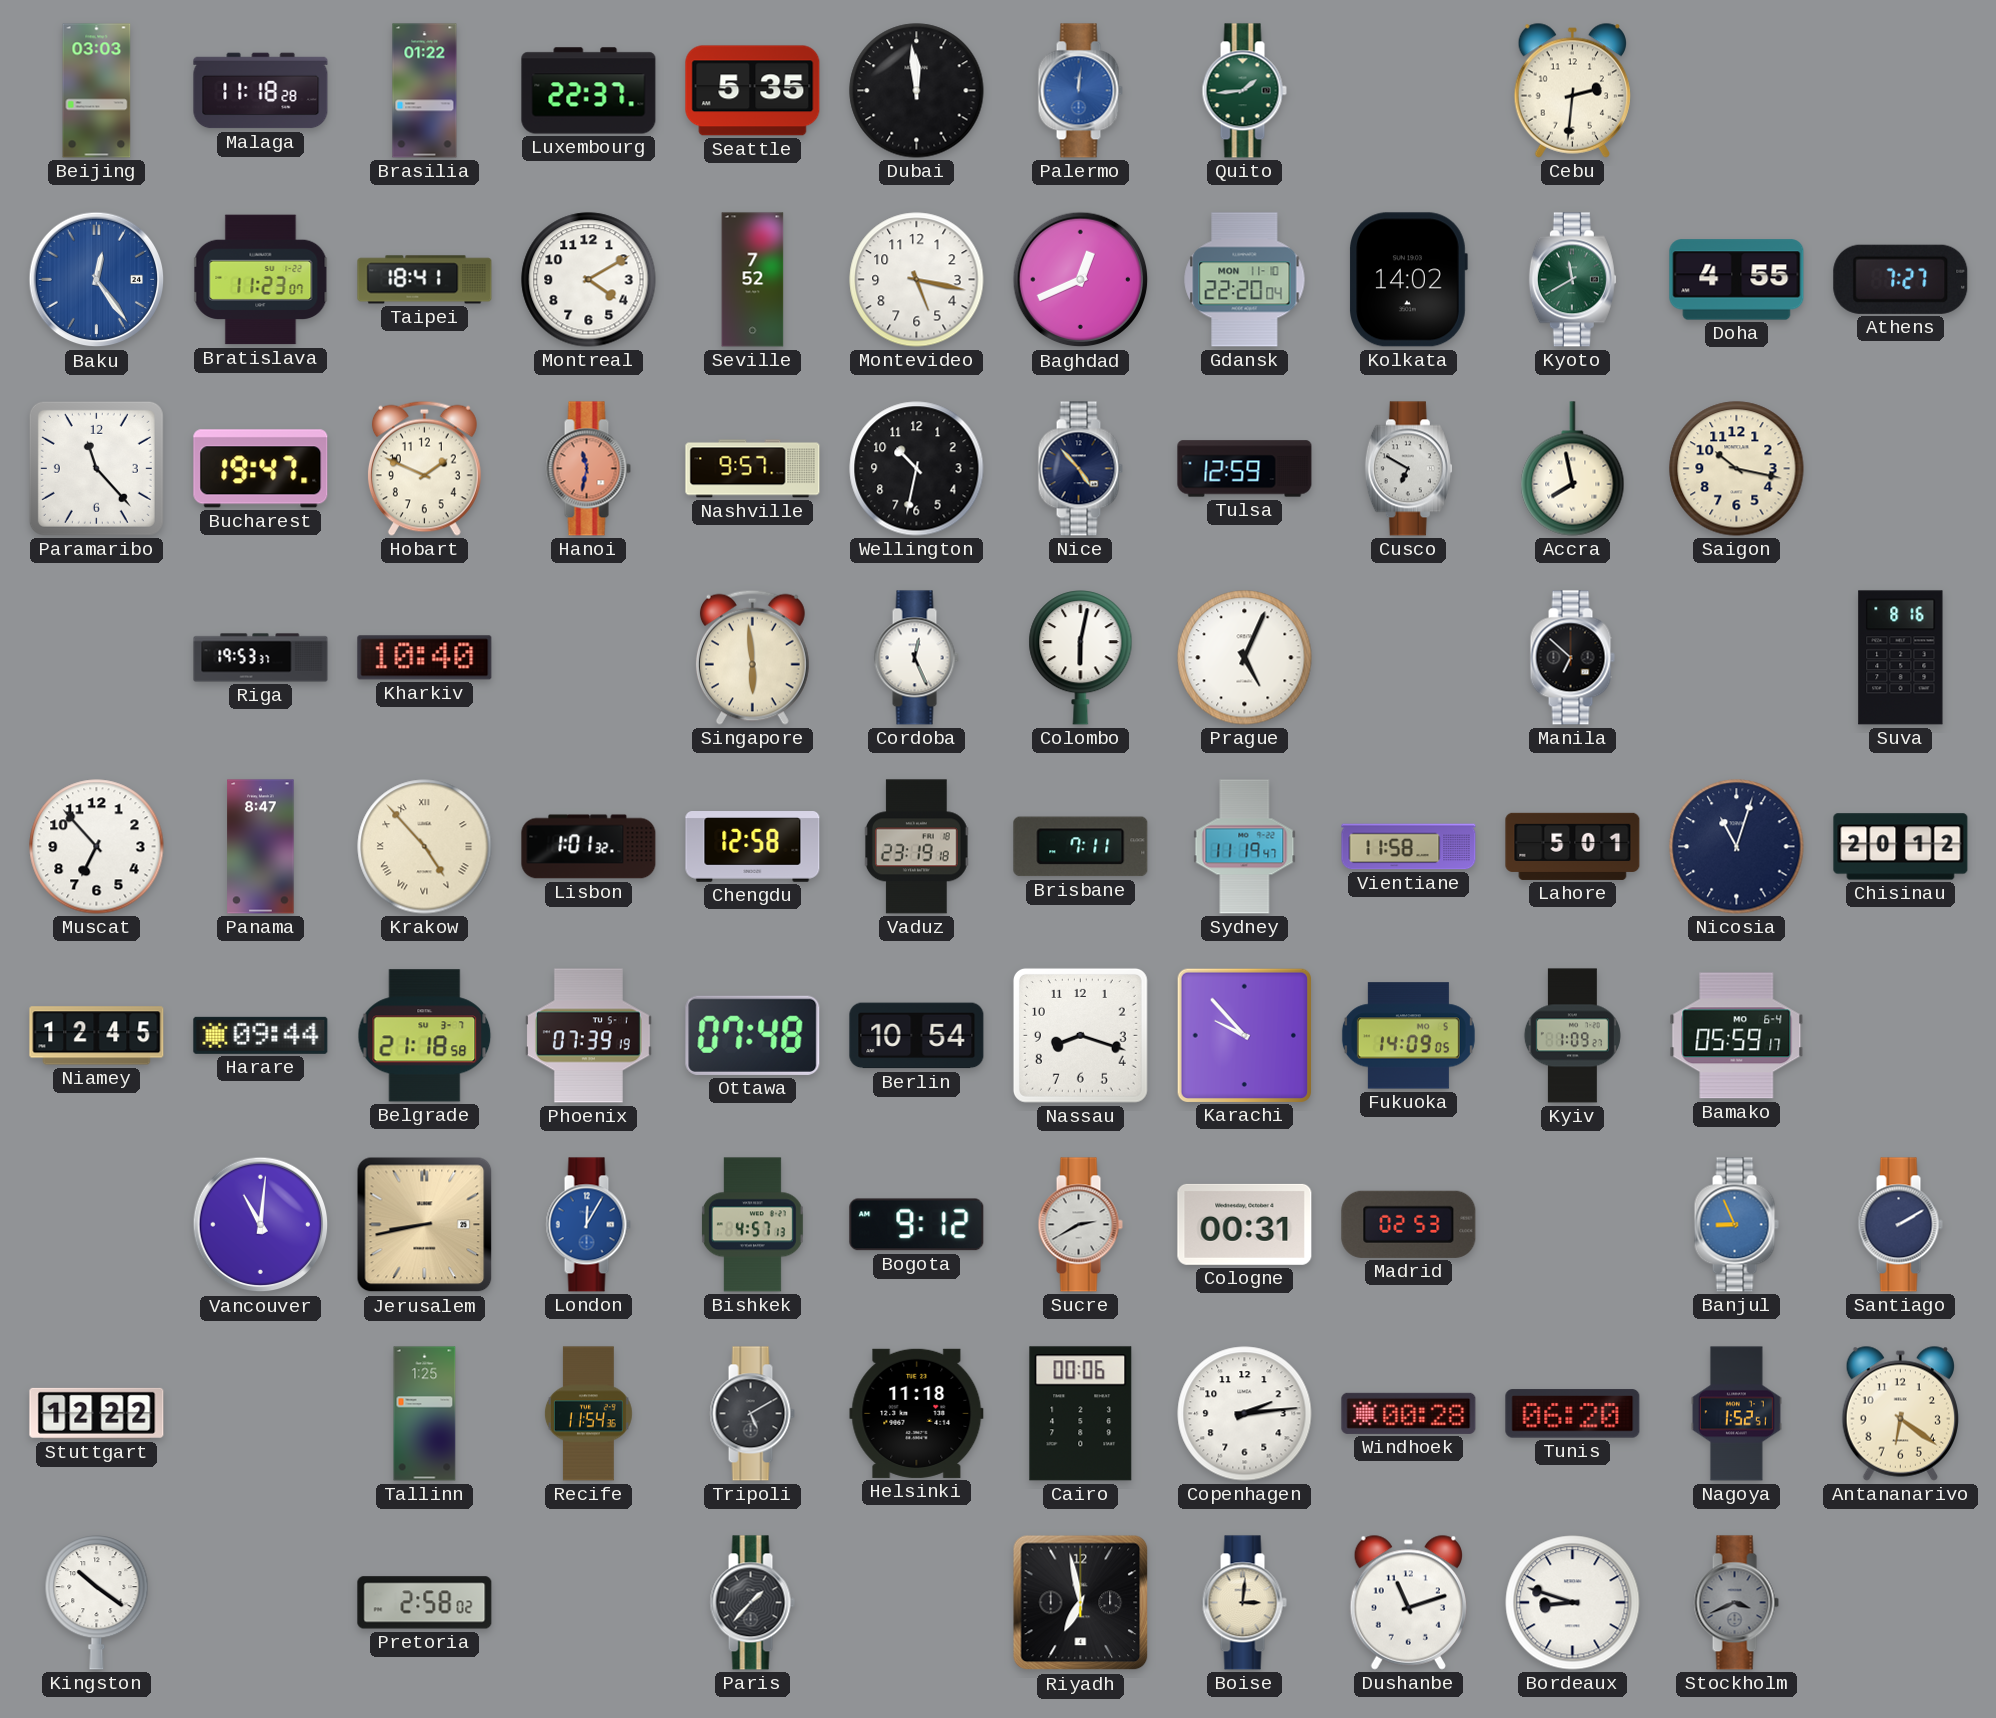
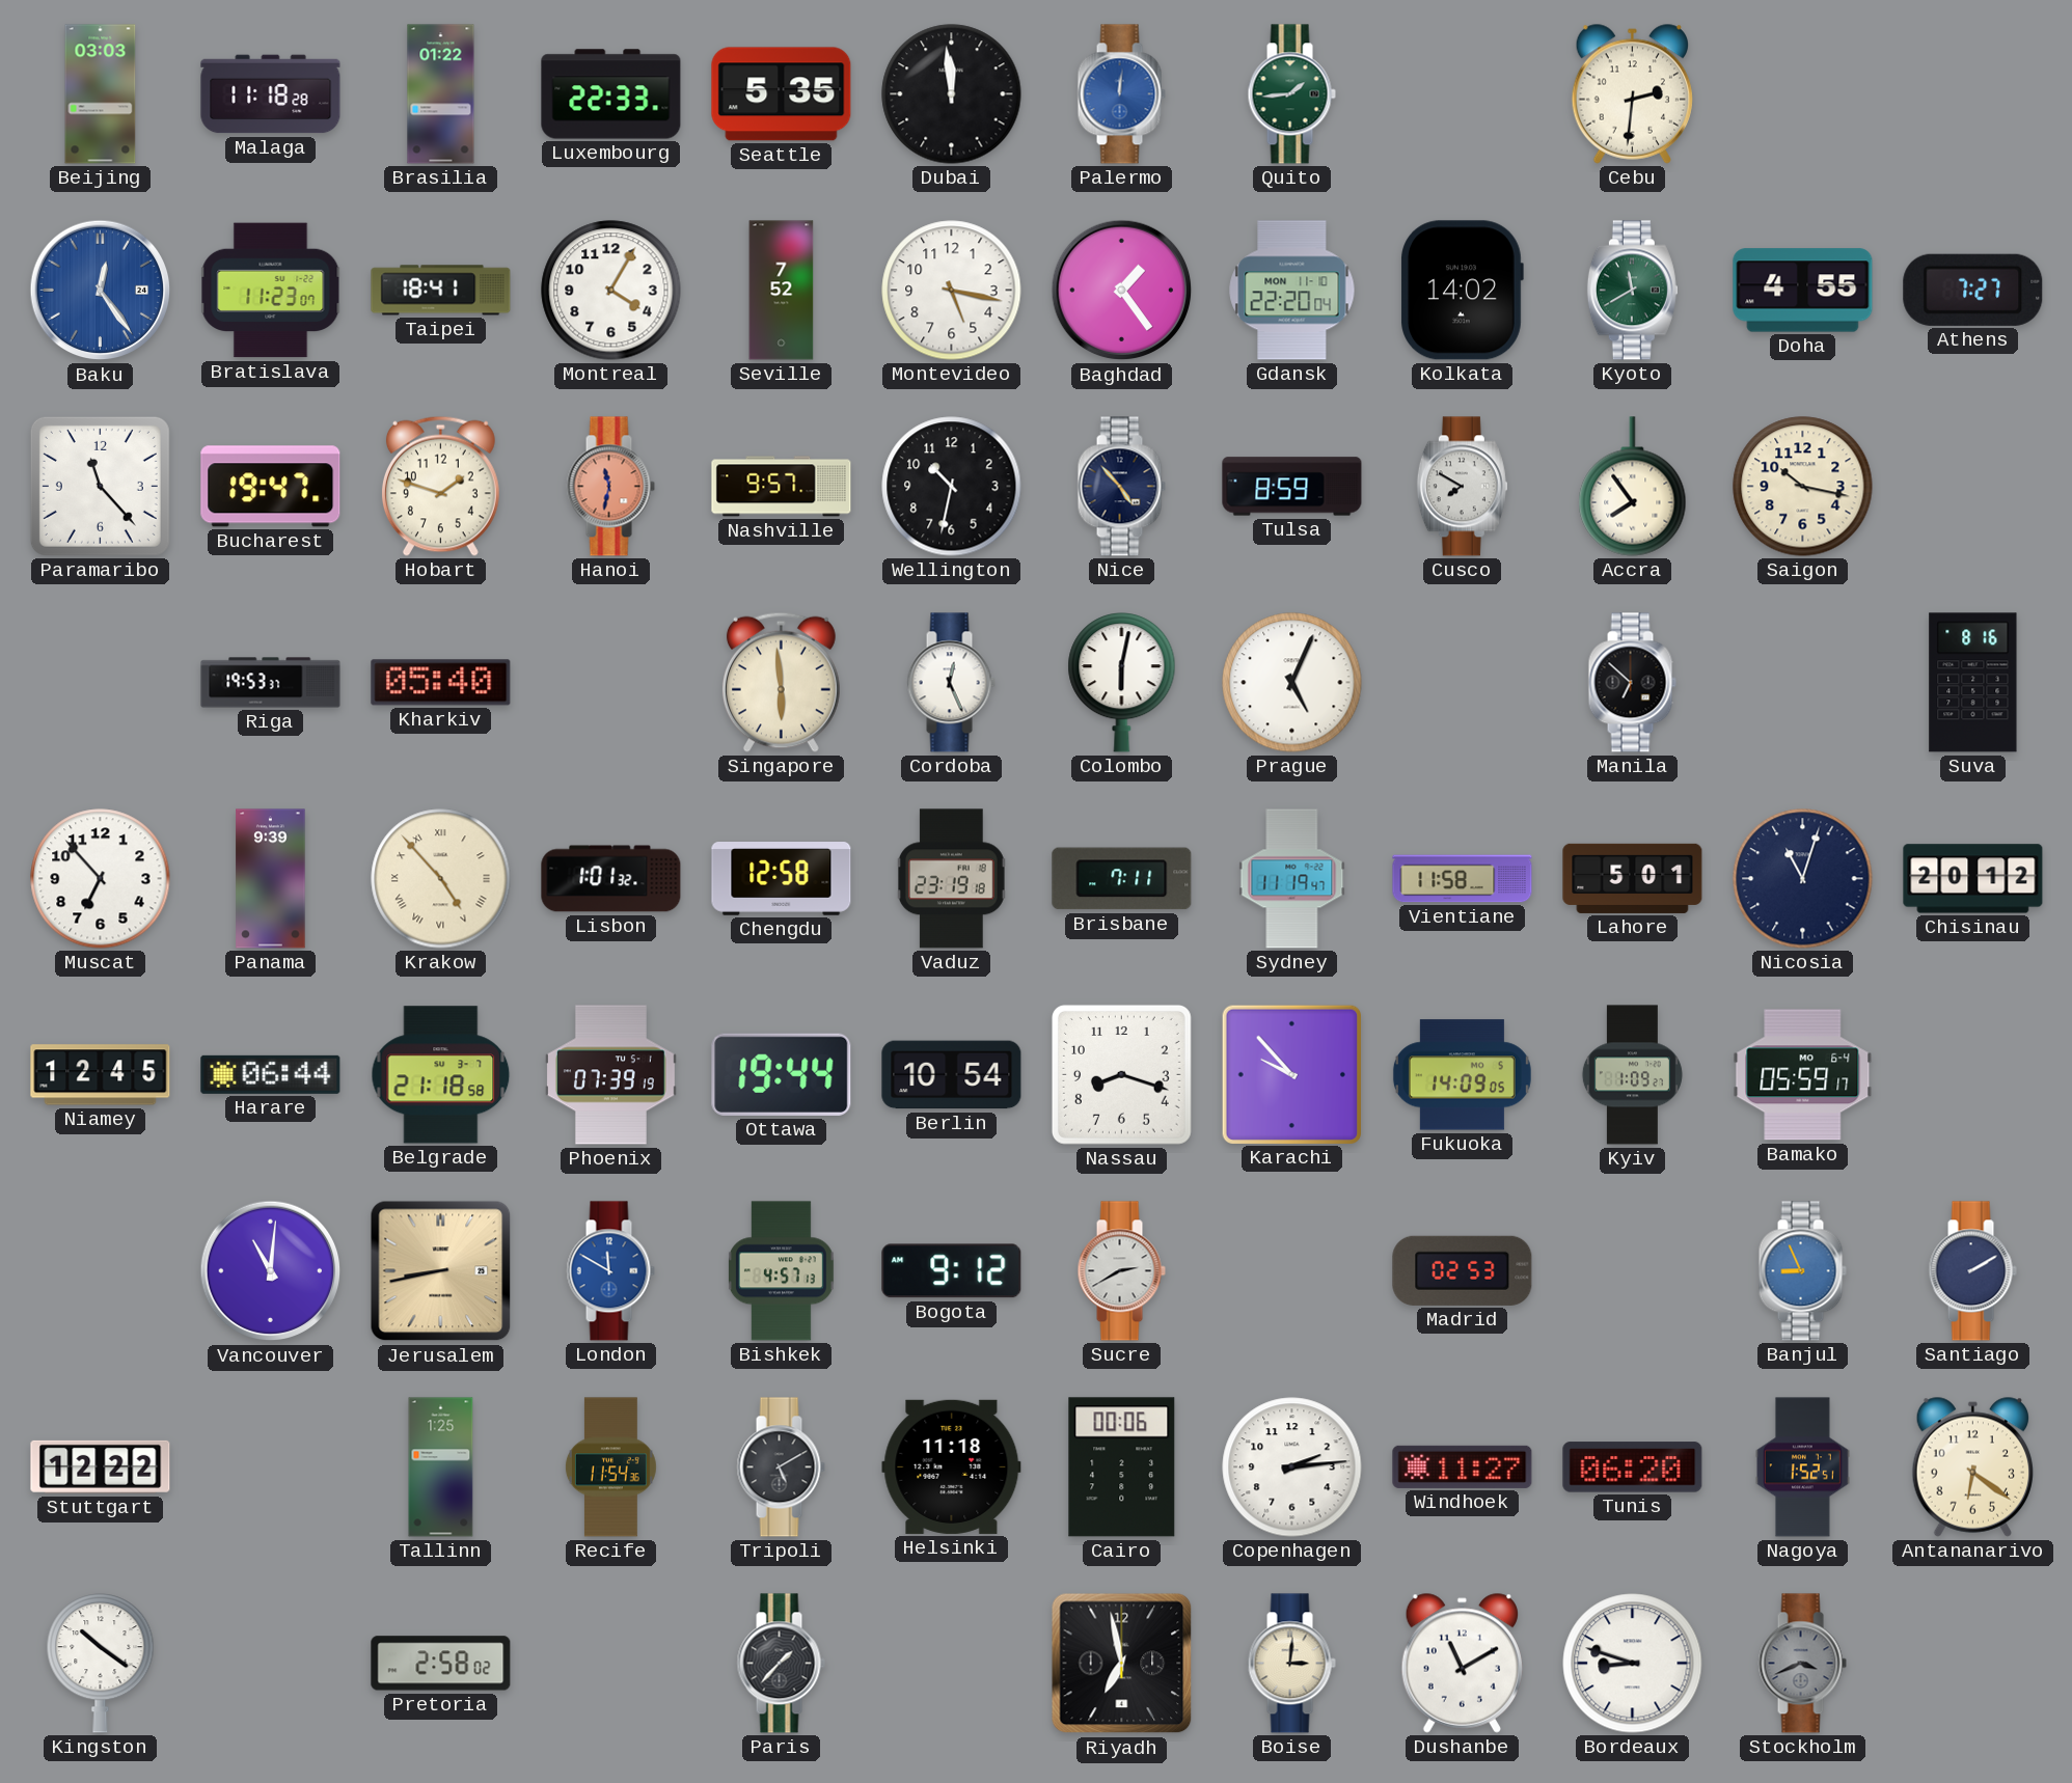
Luxembourg: 22:37 -> 22:33 (611, 94)
Montreal: 4:10 -> 4:05 (611, 291)
Baghdad: 12:41 -> 1:24 (1122, 291)
Hobart: 1:49 -> 1:48 (440, 486)
Tulsa: 12:59 -> 8:59 (1292, 487)
Cusco: 6:50 -> 7:50 (1462, 487)
Accra: 7:58 -> 7:54 (1633, 487)
Kharkiv: 10:40 -> 05:40 (441, 683)
Panama: 8:47 -> 9:39 (271, 879)
Harare: 09:44 -> 06:44 (271, 1074)
Ottawa: 07:48 -> 19:44 (782, 1074)
London: 12:05 -> 11:50 (610, 1271)
Cologne: 00:31 -> none (1245, 1224)
Windhoek: 00:28 -> 11:27 (1463, 1466)
Dushanbe: 11:12 -> 11:10 (1462, 1663)
